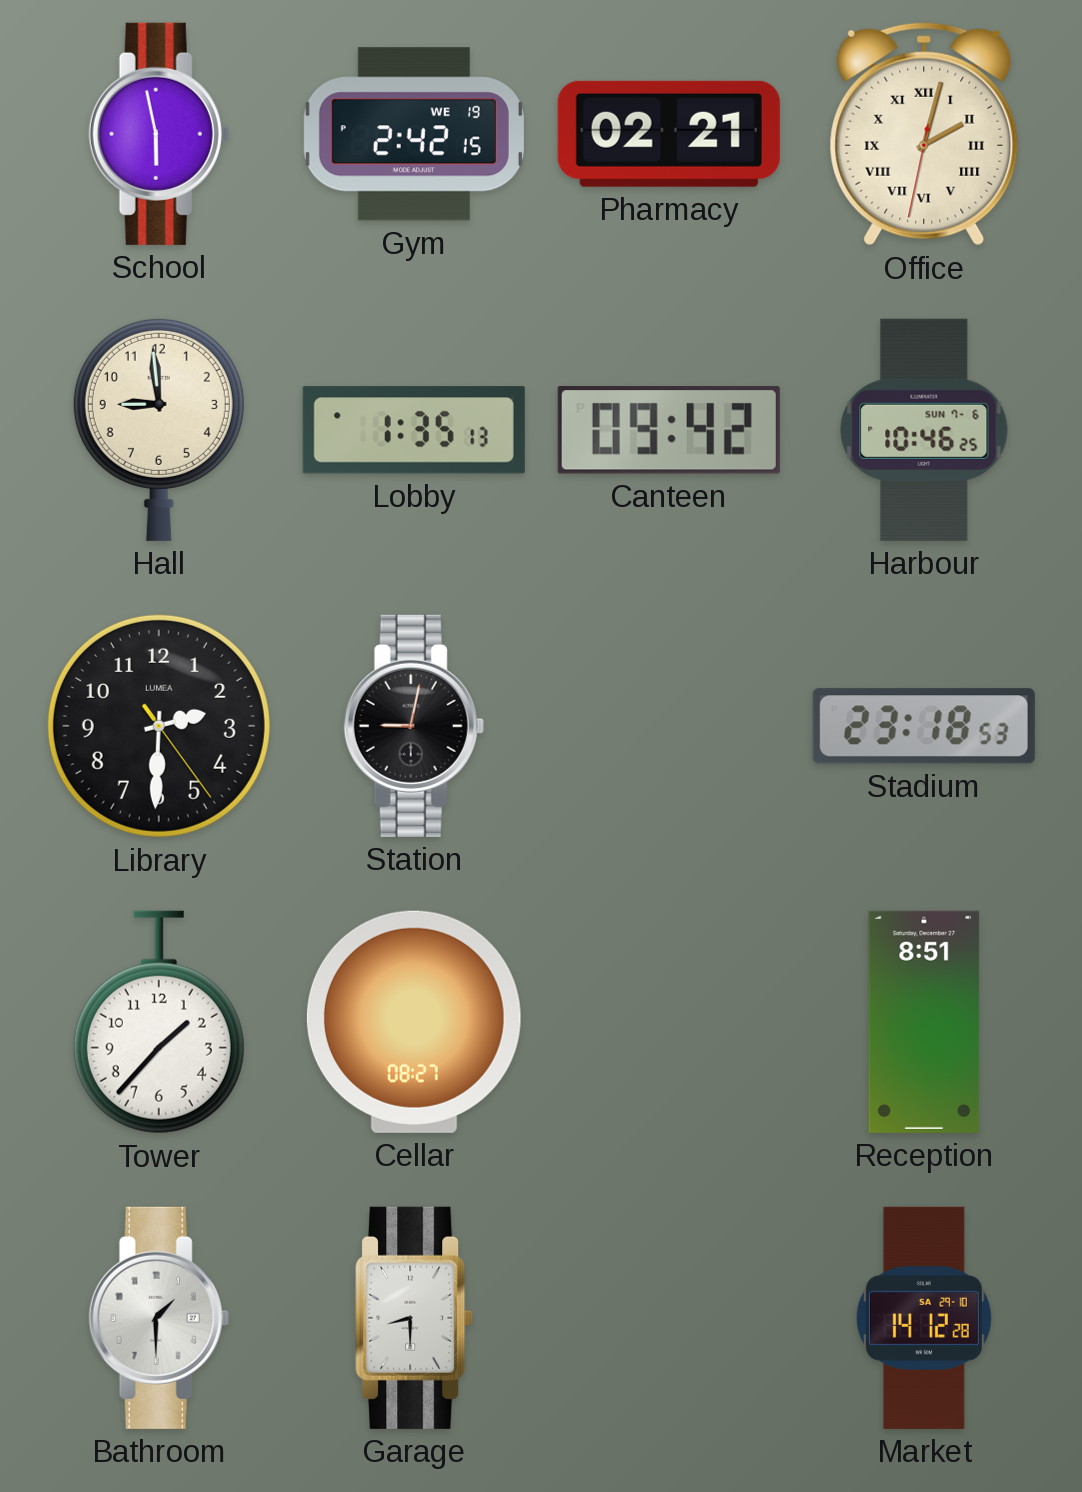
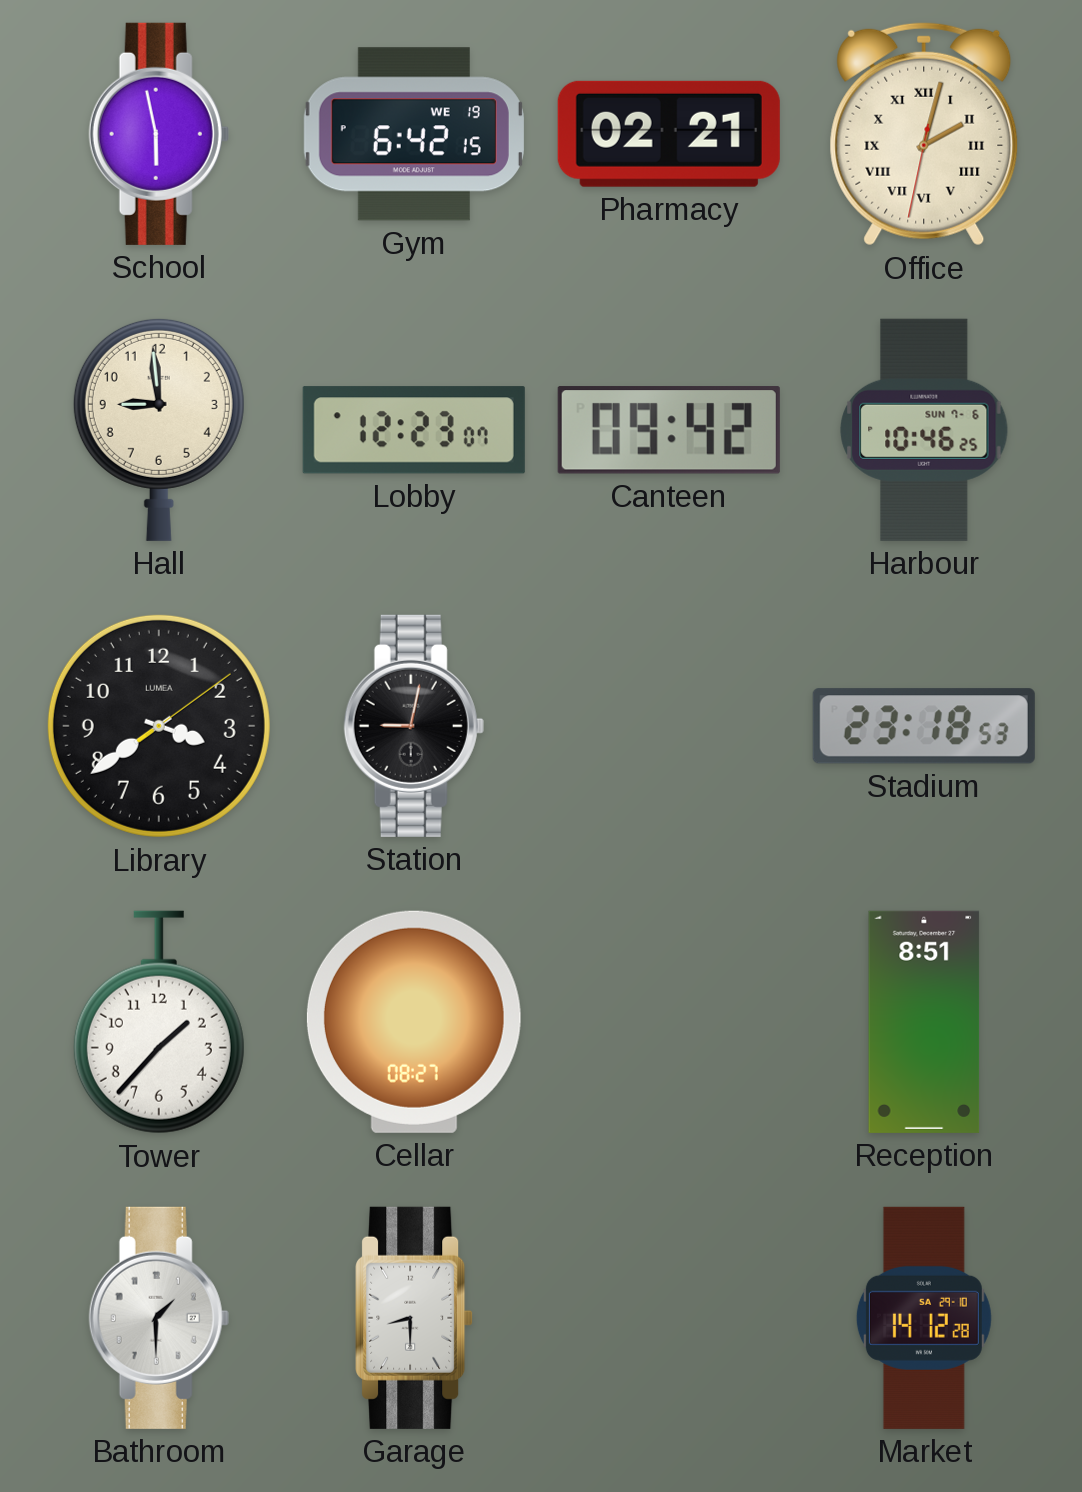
Gym: 2:42 -> 6:42 (414, 134)
Lobby: 1:35 -> 12:23 (414, 430)
Library: 2:30 -> 3:39 (159, 726)
